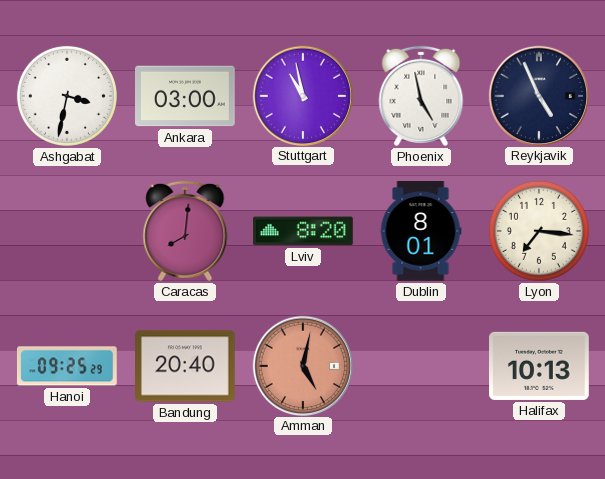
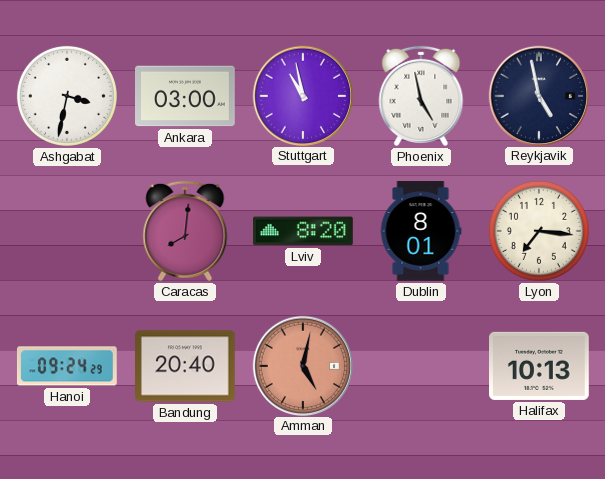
Reykjavik: 4:56 -> 4:58 (538, 95)
Hanoi: 09:25 -> 09:24 (67, 366)
